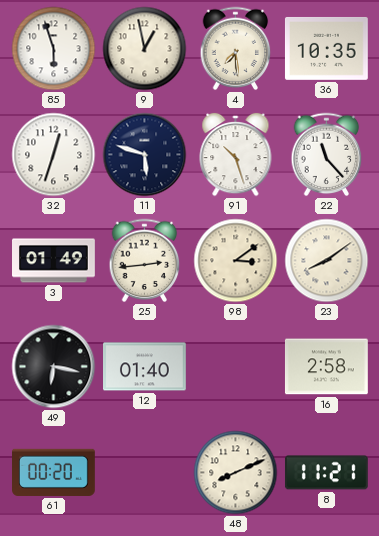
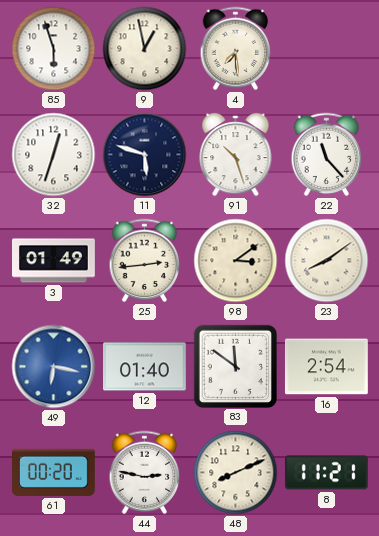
36: 10:35 -> none (326, 48)
49 dial: black -> blue (54, 367)
83: none -> 11:51 (235, 366)
16: 2:58 -> 2:54 (326, 367)
44: none -> 2:47 (145, 473)
